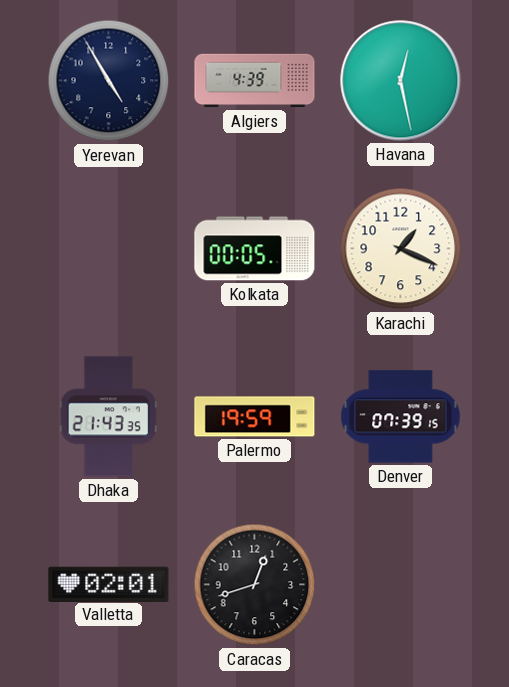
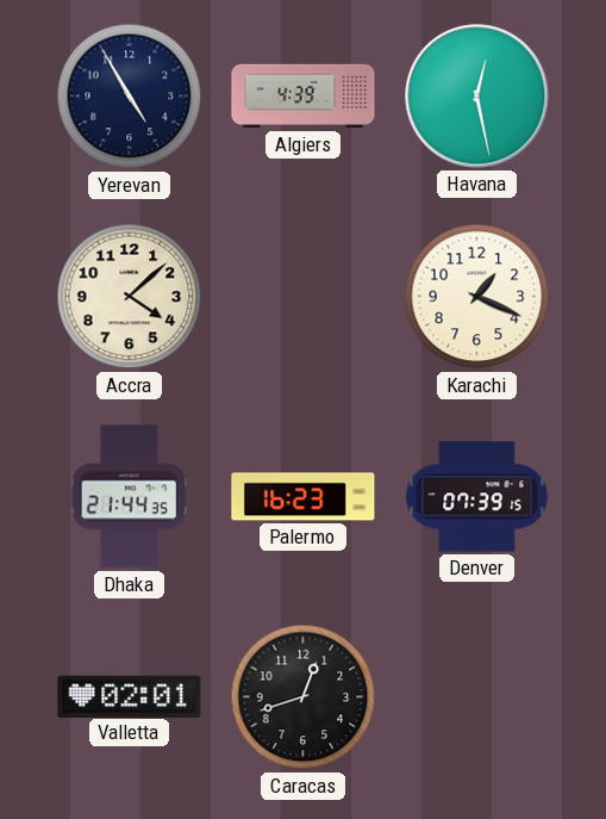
Accra: none -> 4:08 (130, 297)
Kolkata: 00:05 -> none (255, 249)
Dhaka: 21:43 -> 21:44 (129, 497)
Palermo: 19:59 -> 16:23 (304, 497)
